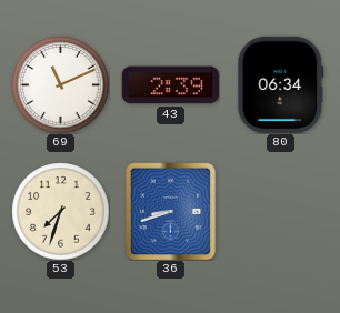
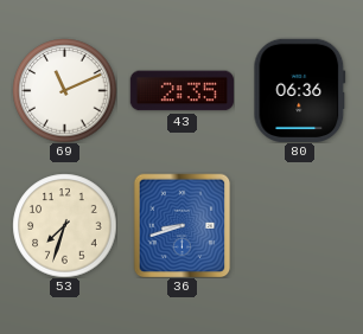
43: 2:39 -> 2:35 (181, 91)
80: 06:34 -> 06:36 (300, 90)
